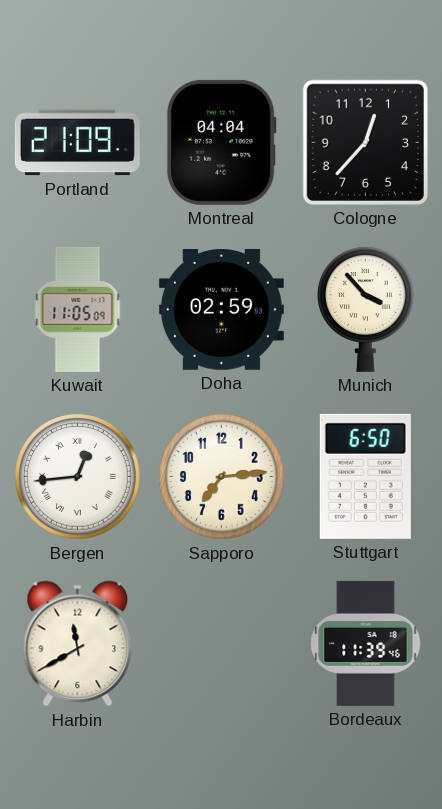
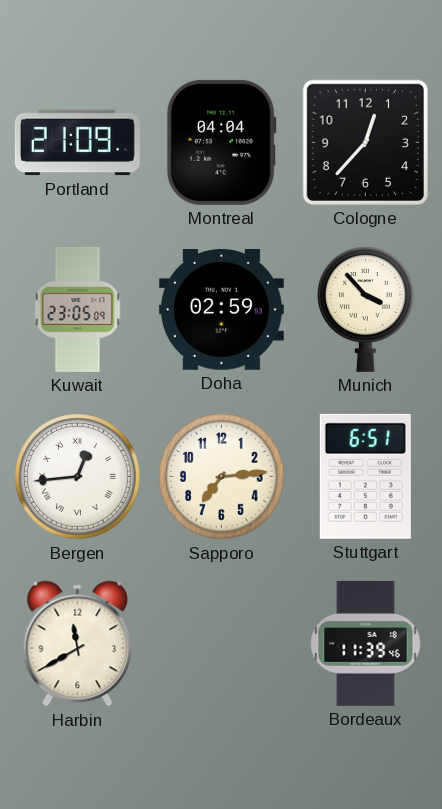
Kuwait: 11:05 -> 23:05 (78, 309)
Stuttgart: 6:50 -> 6:51 (365, 476)
